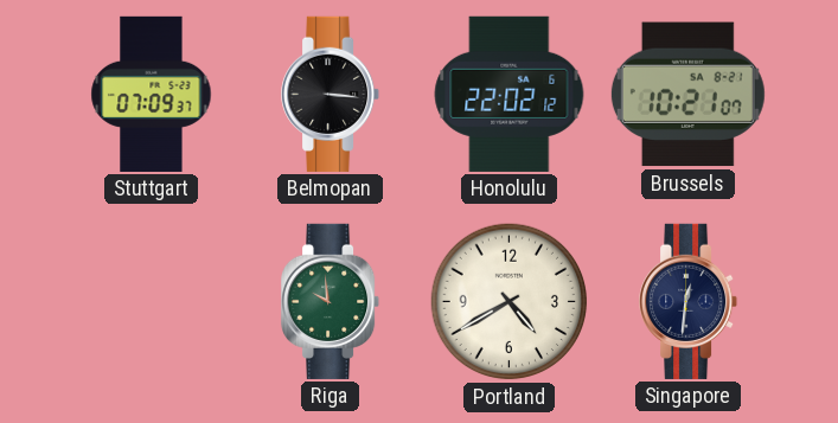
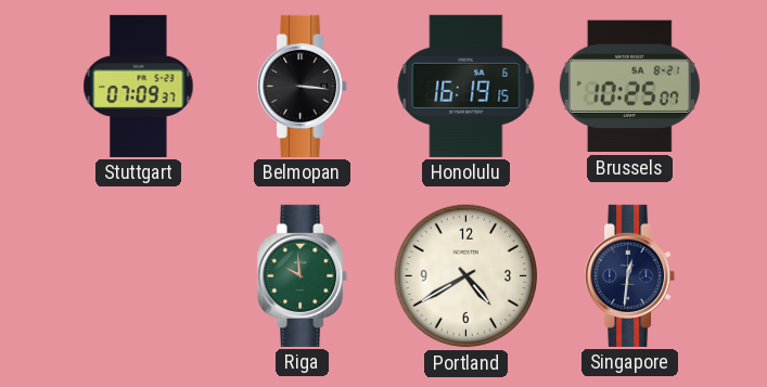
Honolulu: 22:02 -> 16:19 (466, 86)
Brussels: 10:21 -> 10:25 (629, 87)
